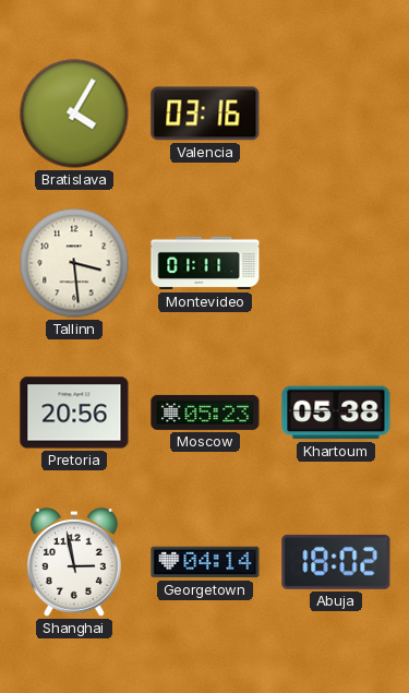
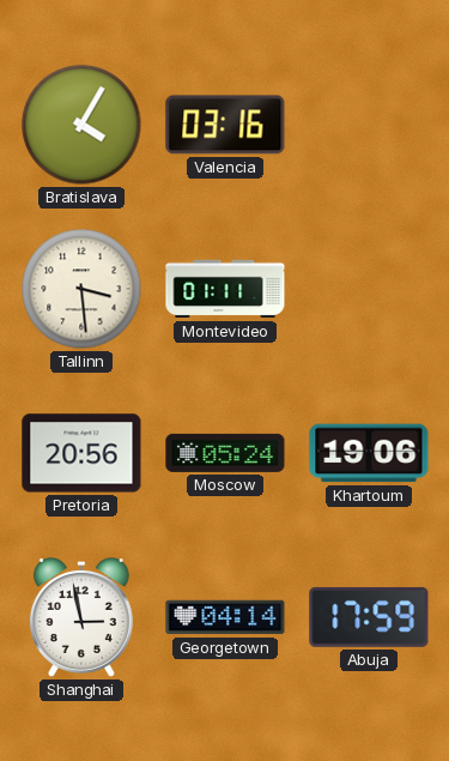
Moscow: 05:23 -> 05:24 (225, 453)
Khartoum: 05:38 -> 19:06 (369, 453)
Abuja: 18:02 -> 17:59 (369, 617)
